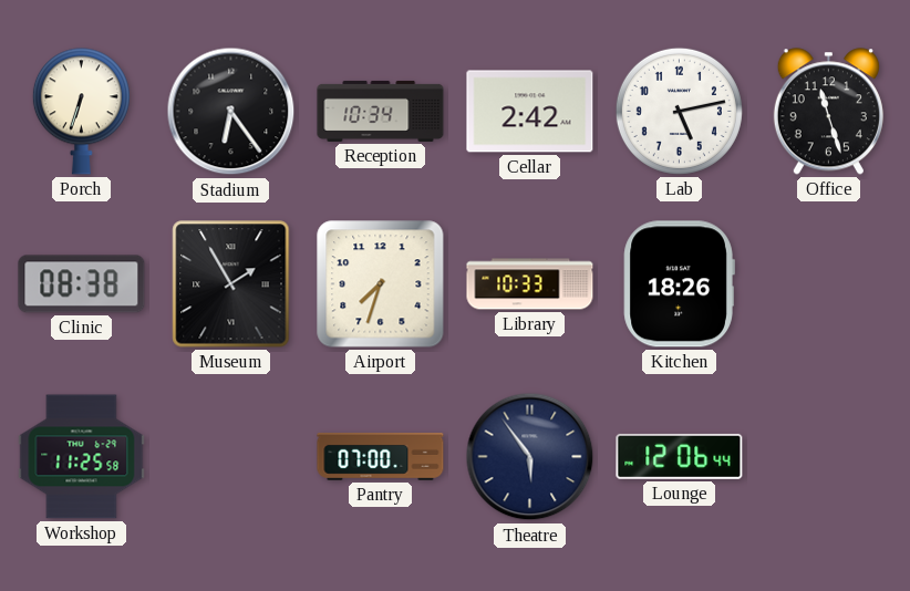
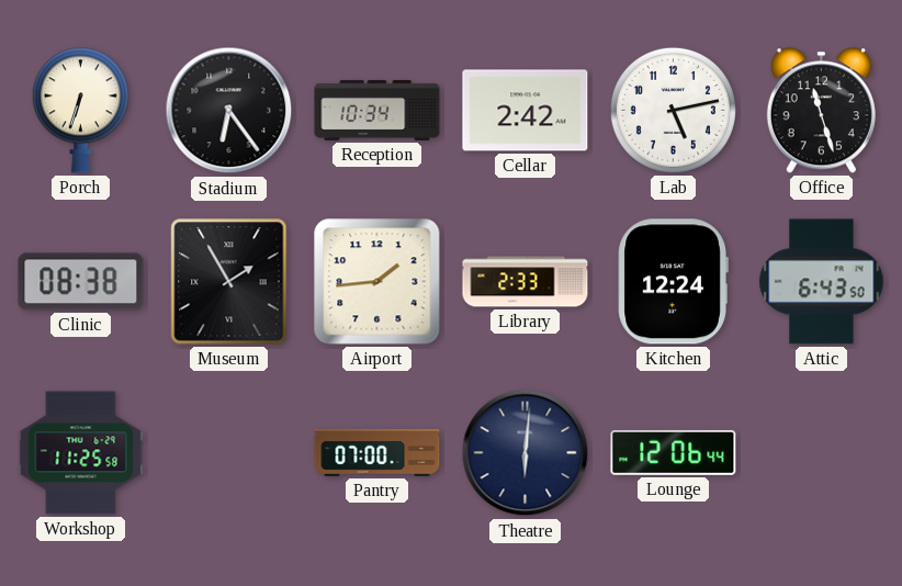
Airport: 7:33 -> 1:44 (377, 282)
Library: 10:33 -> 2:33 (526, 282)
Kitchen: 18:26 -> 12:24 (673, 282)
Attic: none -> 6:43 (822, 282)
Theatre: 5:54 -> 6:01 (526, 453)
